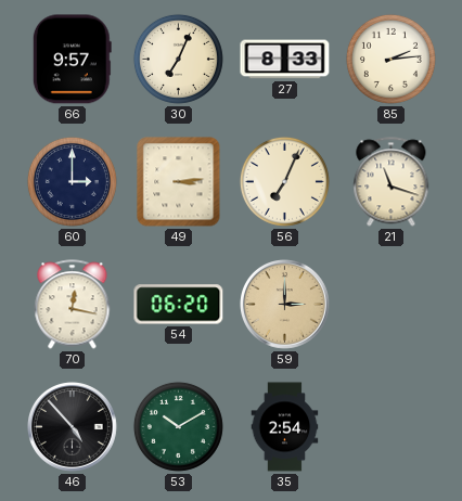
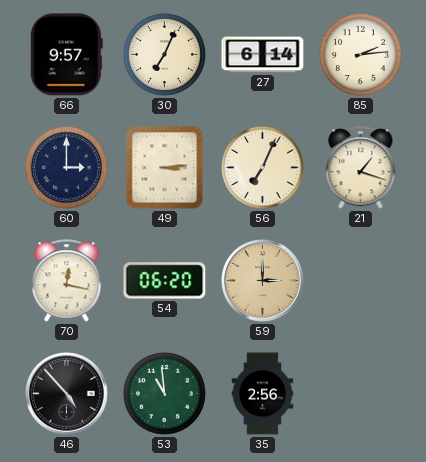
27: 8:33 -> 6:14 (263, 55)
21: 11:18 -> 1:18 (361, 168)
53: 10:10 -> 10:59 (164, 393)
35: 2:54 -> 2:56 (263, 394)
